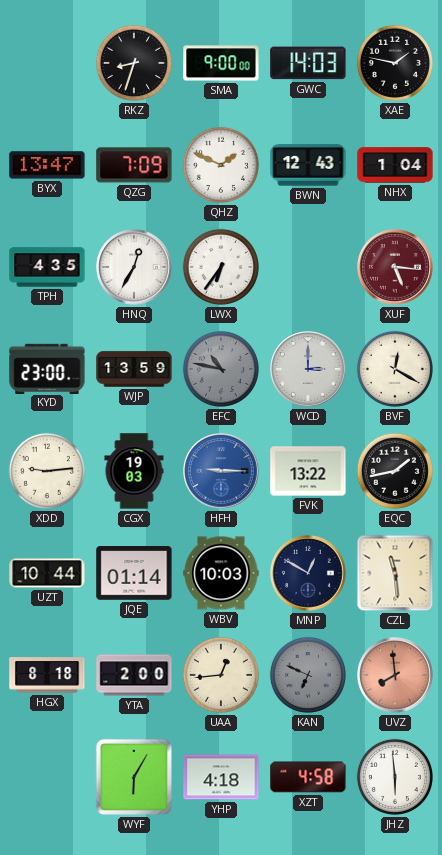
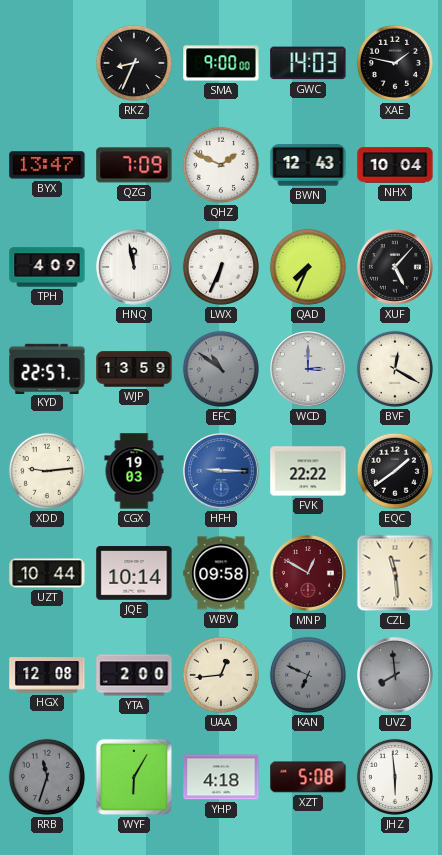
RKZ: 8:33 -> 8:34 (134, 63)
NHX: 1:04 -> 10:04 (395, 165)
TPH: 4:35 -> 4:09 (47, 267)
HNQ: 12:35 -> 11:58 (134, 267)
LWX: 6:36 -> 6:34 (221, 267)
QAD: none -> 7:34 (308, 267)
XUF: 5:16 -> 5:07 (395, 267)
XUF dial: burgundy -> black (395, 267)
KYD: 23:00 -> 22:57 (47, 368)
EFC: 10:47 -> 10:51 (221, 369)
FVK: 13:22 -> 22:22 (308, 471)
EQC: 1:43 -> 1:39 (395, 471)
JQE: 01:14 -> 10:14 (134, 573)
WBV: 10:03 -> 09:58 (221, 573)
MNP dial: navy -> burgundy (308, 573)
HGX: 8:18 -> 12:08 (47, 675)
UVZ dial: salmon -> grey (395, 675)
RRB: none -> 11:33 (47, 777)
XZT: 4:58 -> 5:08 (308, 777)
